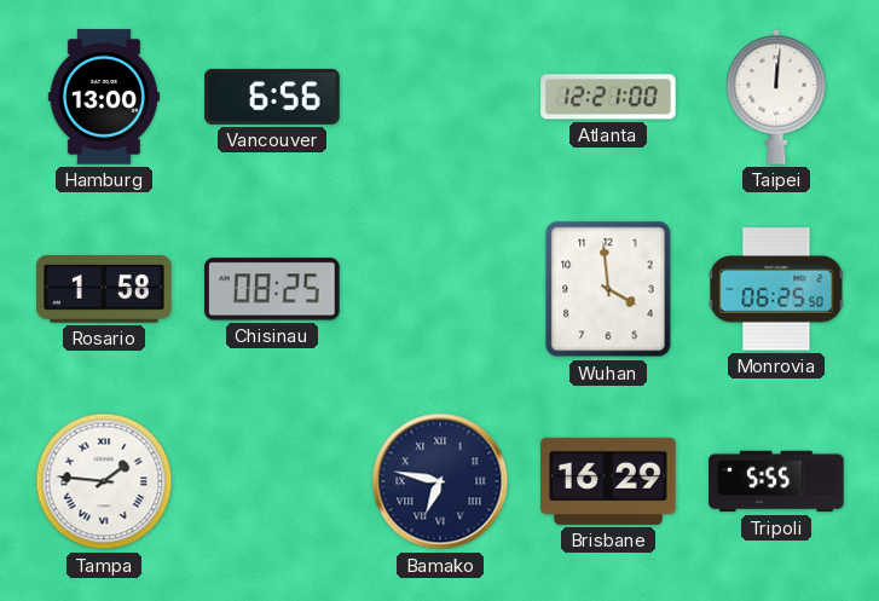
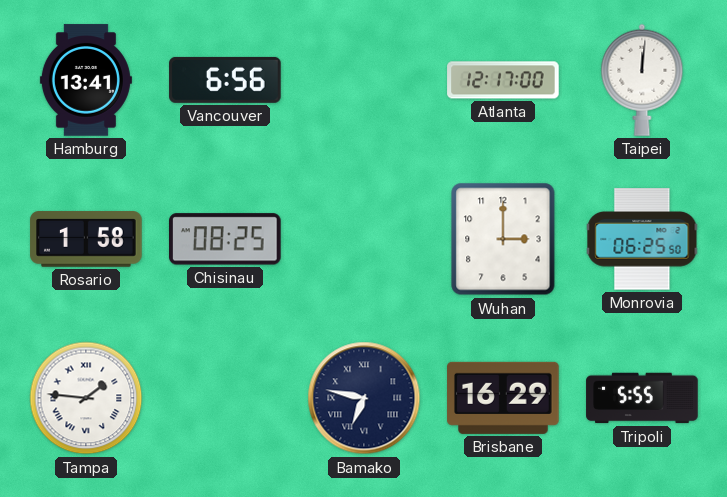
Hamburg: 13:00 -> 13:41 (86, 80)
Atlanta: 12:21 -> 12:17 (503, 80)
Wuhan: 3:59 -> 3:00 (503, 239)
